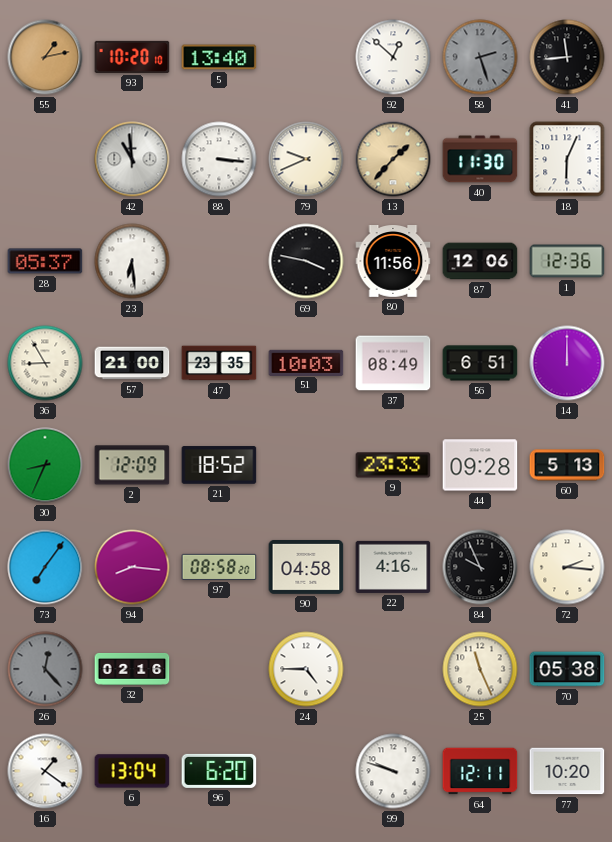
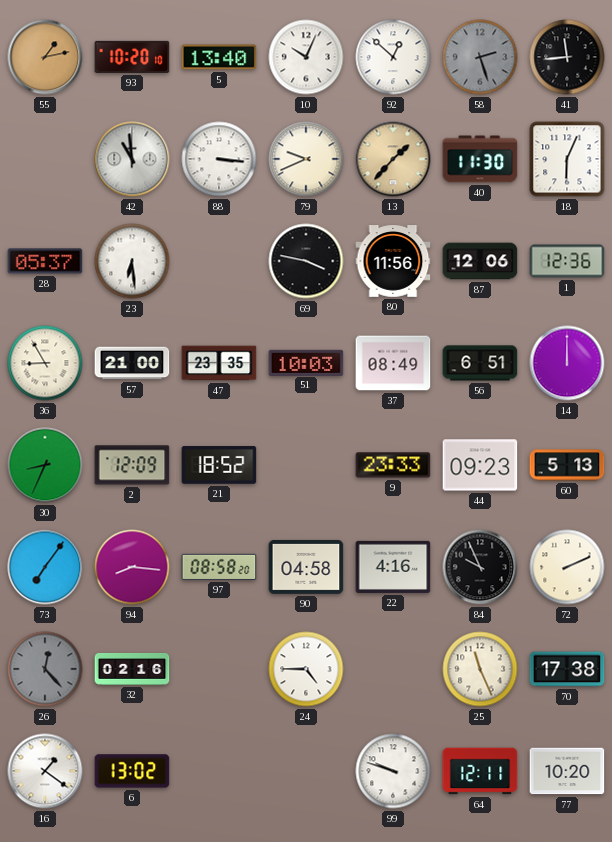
10: none -> 10:04 (306, 57)
44: 09:28 -> 09:23 (480, 465)
72: 2:16 -> 2:11 (567, 567)
70: 05:38 -> 17:38 (567, 669)
6: 13:04 -> 13:02 (132, 771)
96: 6:20 -> none (219, 771)
